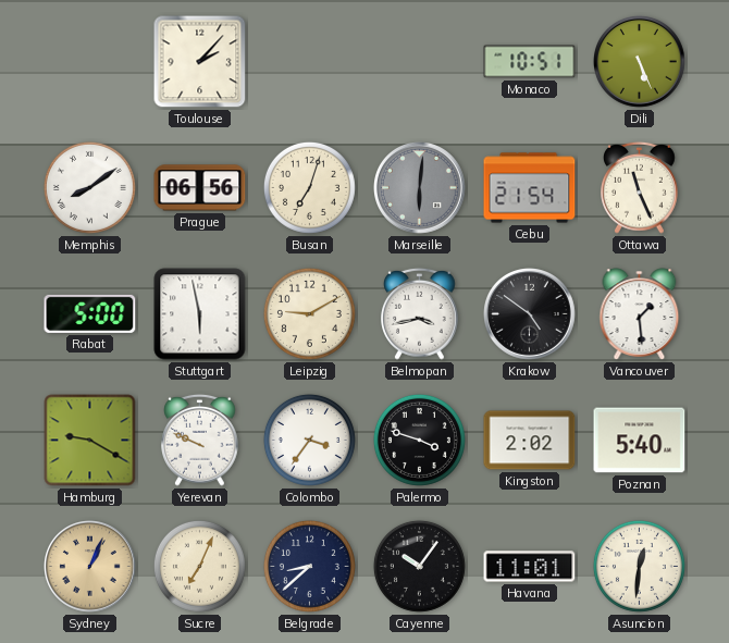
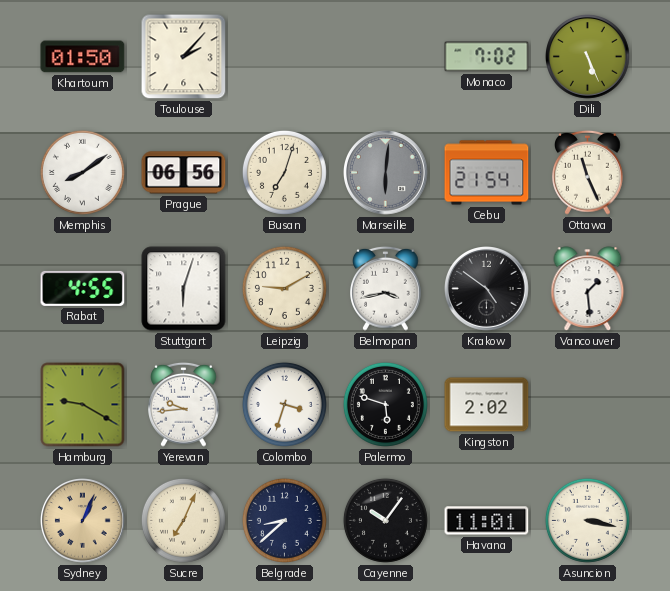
Khartoum: none -> 01:50 (83, 57)
Monaco: 10:51 -> 7:02 (487, 57)
Rabat: 5:00 -> 4:55 (83, 288)
Stuttgart: 5:58 -> 6:03 (184, 289)
Yerevan: 9:49 -> 9:44 (184, 404)
Colombo: 3:36 -> 3:33 (284, 404)
Palermo: 3:48 -> 5:48 (385, 404)
Poznan: 5:40 -> none (640, 441)
Asuncion: 12:31 -> 3:17 (587, 520)
